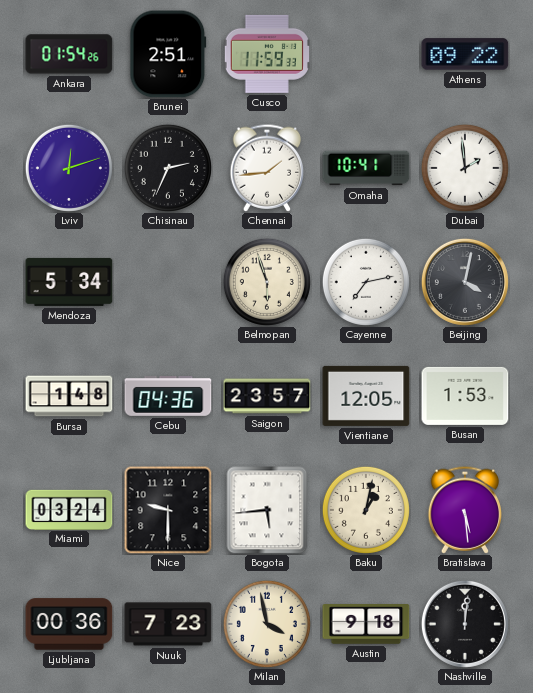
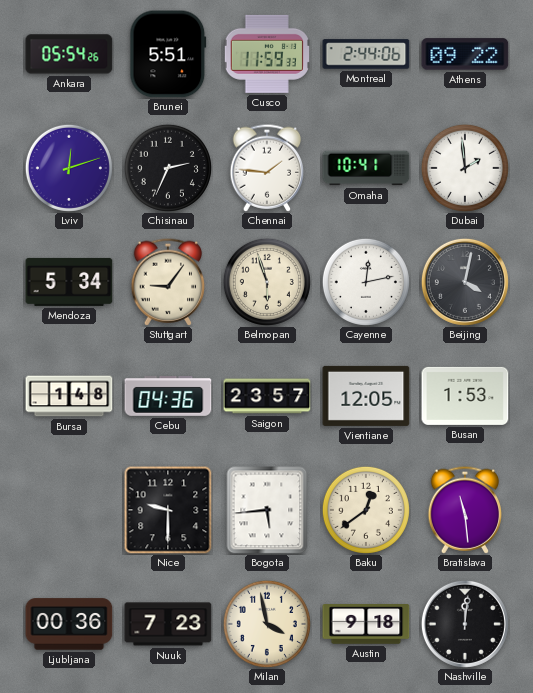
Ankara: 01:54 -> 05:54 (69, 54)
Brunei: 2:51 -> 5:51 (168, 54)
Montreal: none -> 2:44 (366, 54)
Chennai: 1:44 -> 1:46 (267, 168)
Stuttgart: none -> 9:06 (168, 282)
Cayenne: 7:13 -> 12:13 (366, 282)
Miami: 03:24 -> none (69, 509)
Baku: 1:02 -> 12:39 (366, 510)
Bratislava: 5:29 -> 11:29 (465, 510)
